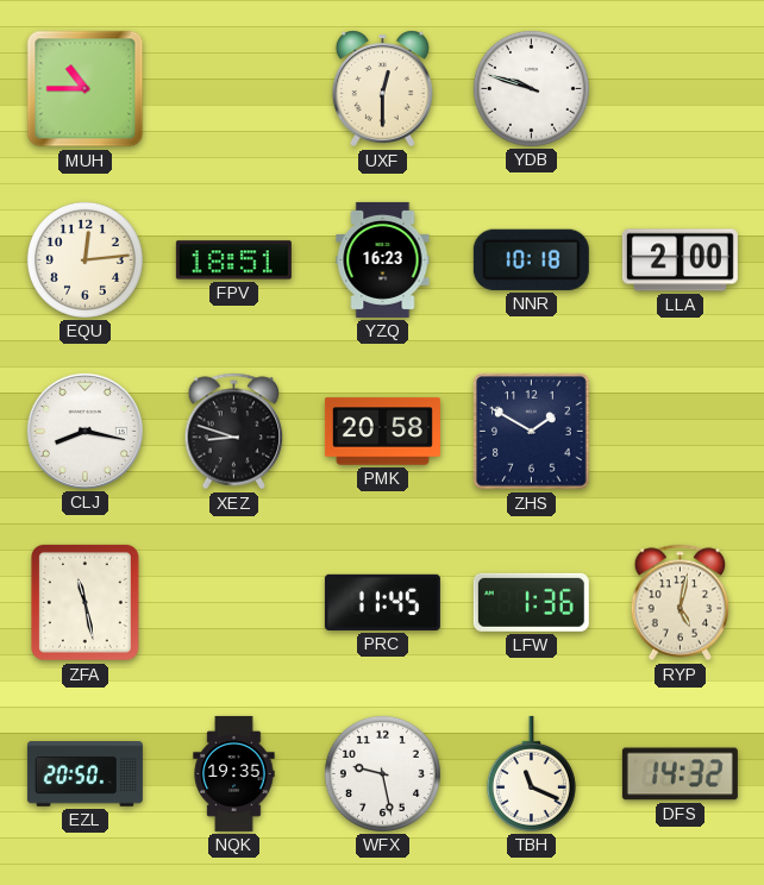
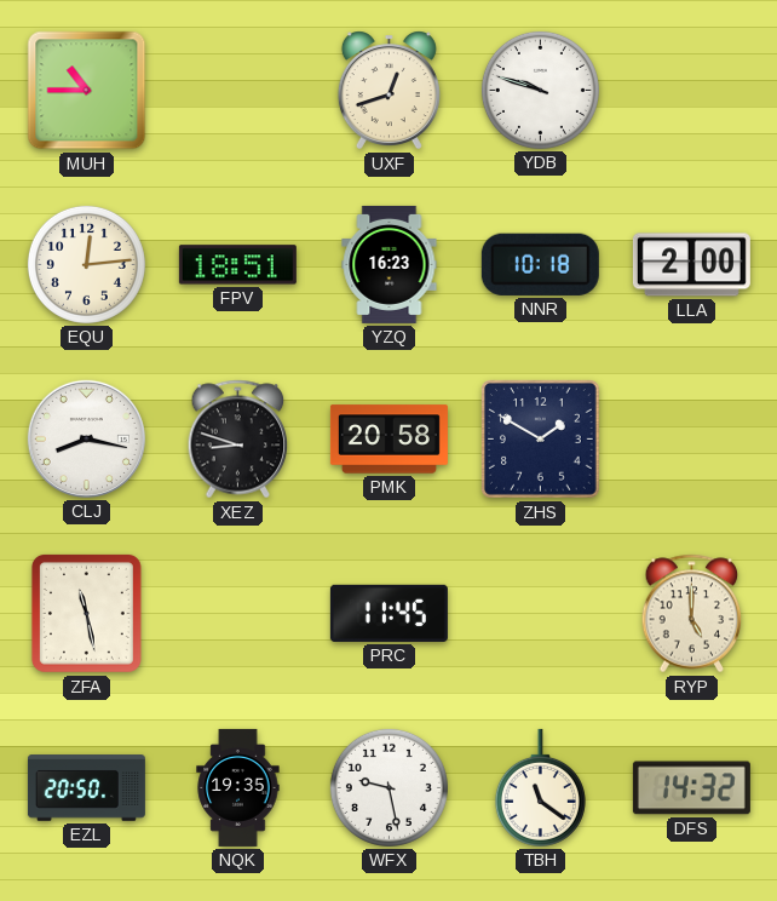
UXF: 12:30 -> 12:42 (388, 91)
LFW: 1:36 -> none (531, 602)
RYP: 5:02 -> 5:00 (692, 614)
TBH: 11:19 -> 11:21 (540, 787)
